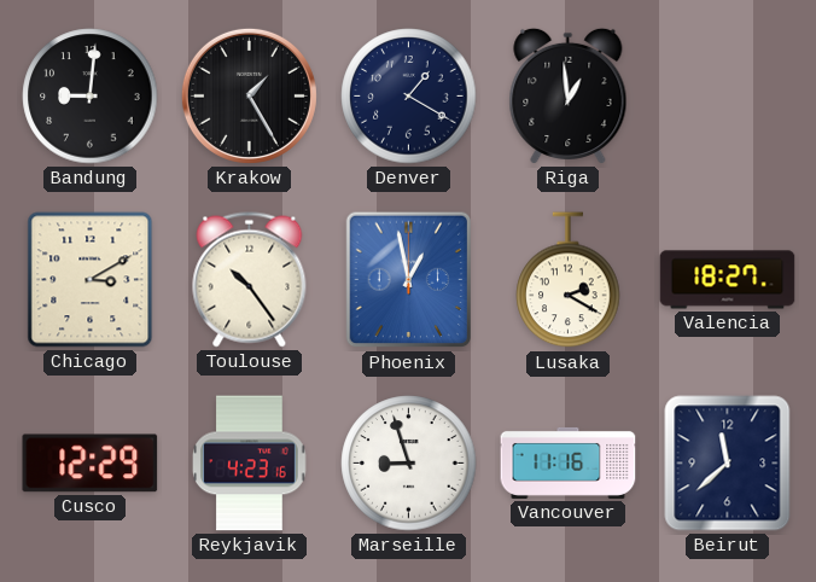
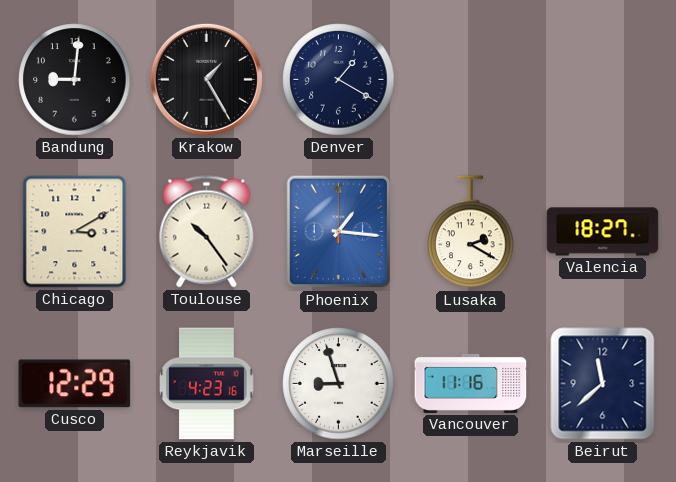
Riga: 12:59 -> none (569, 95)
Phoenix: 12:58 -> 1:16 (339, 232)
